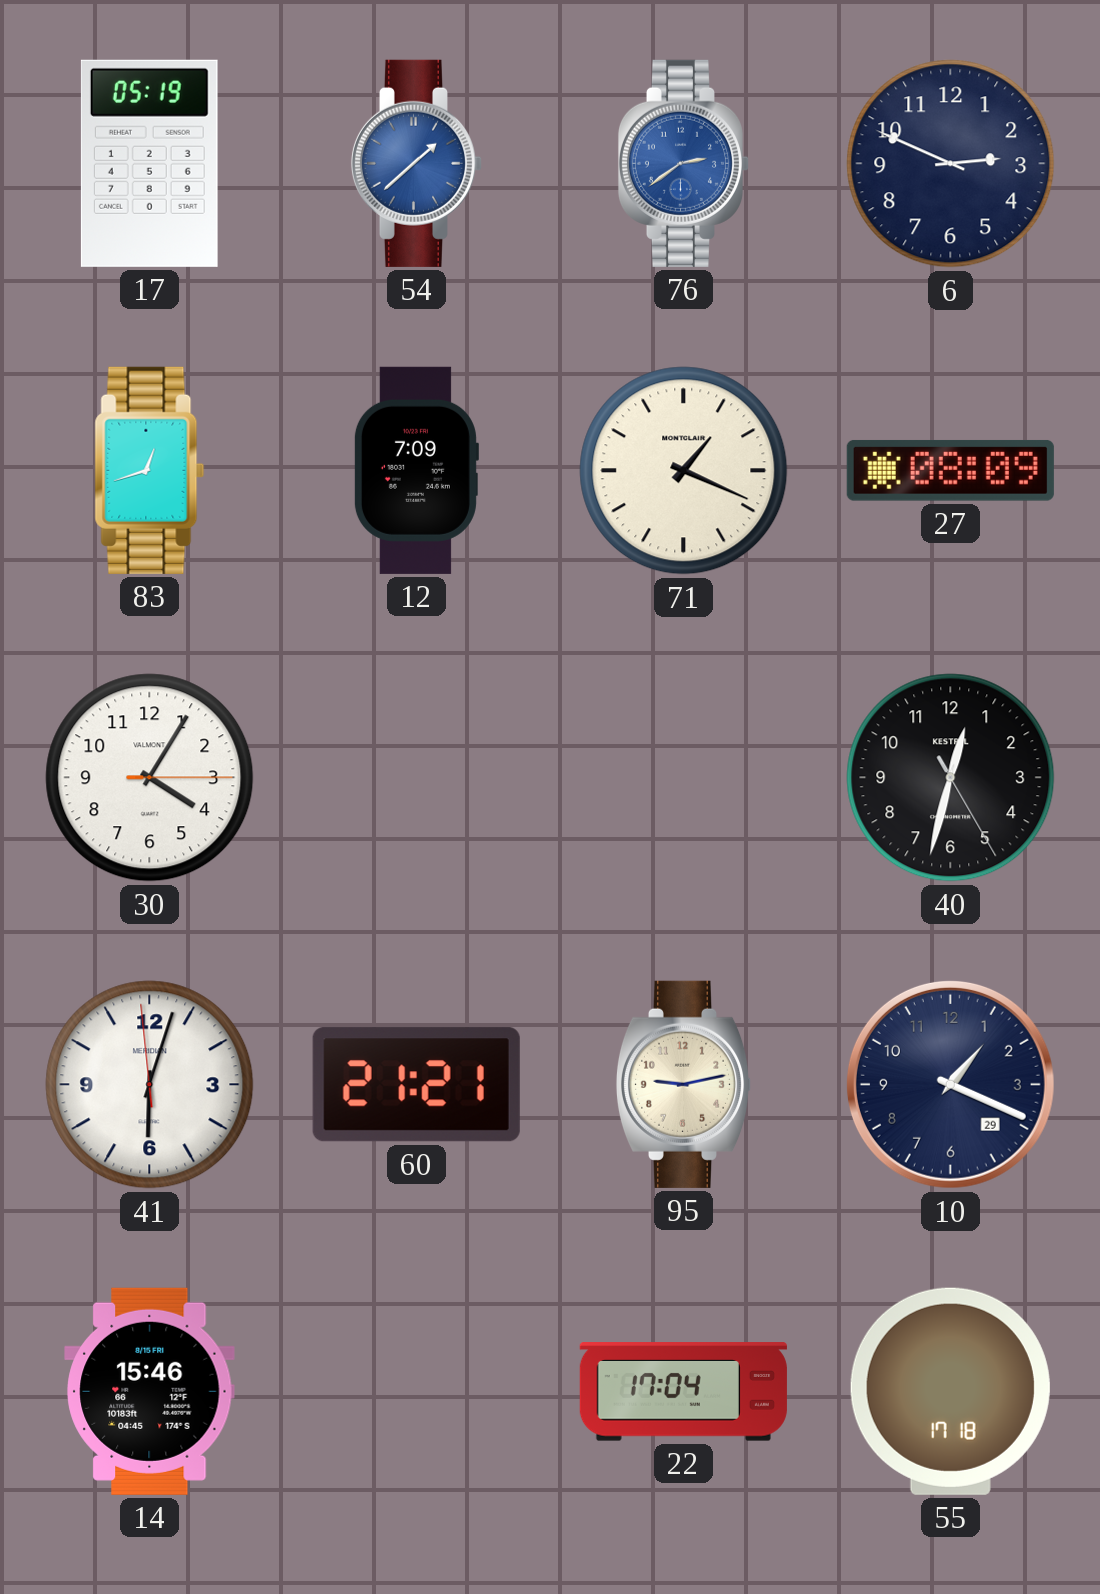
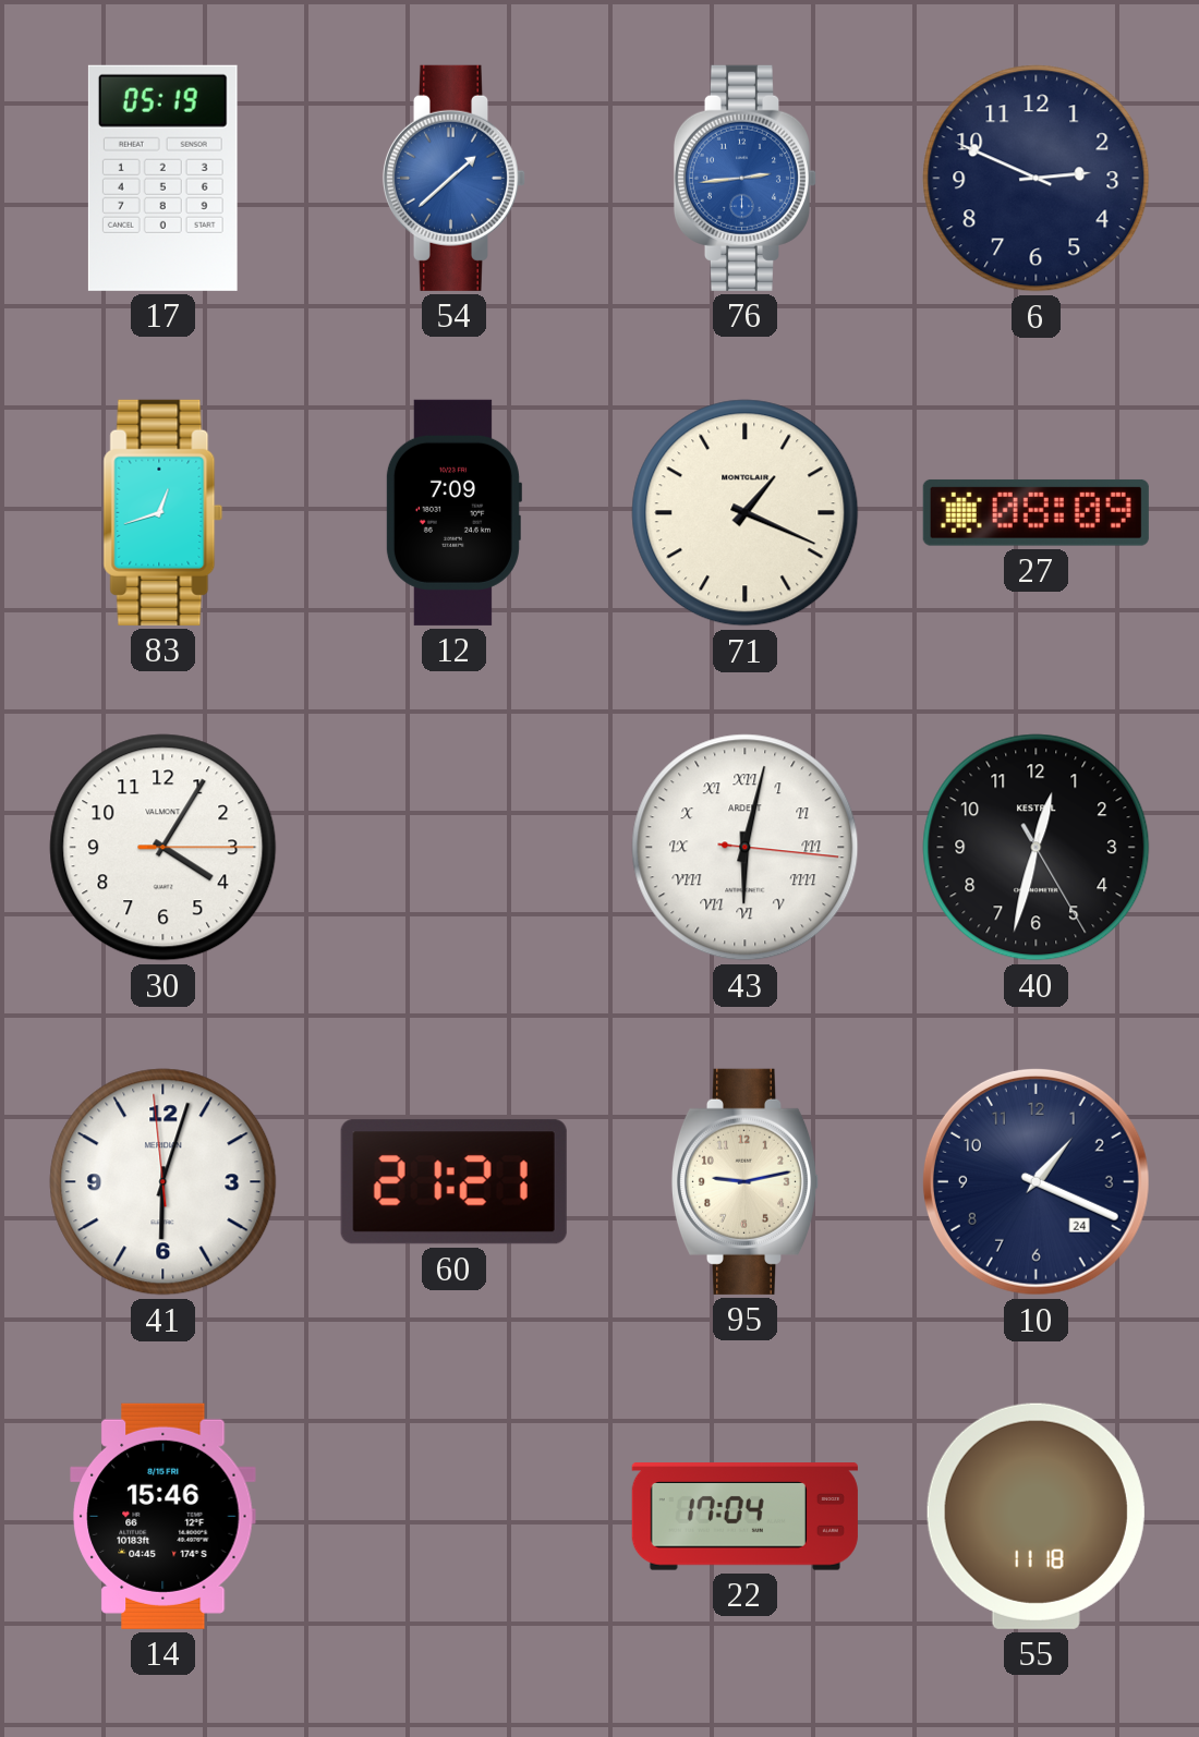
76: 2:39 -> 2:44 (744, 178)
43: none -> 6:02 (746, 848)
10 date: 29 -> 24 (1035, 1181)
55: 17:18 -> 11:18 (1035, 1516)
